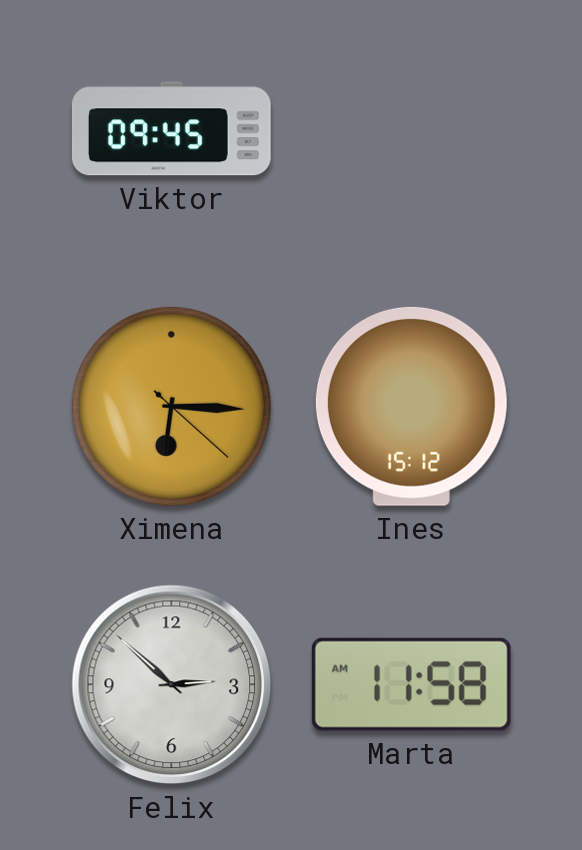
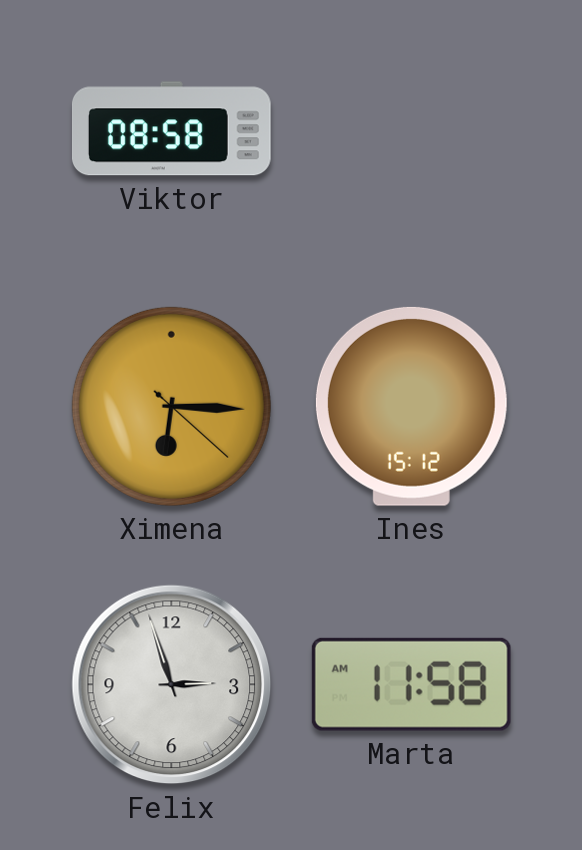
Viktor: 09:45 -> 08:58 (171, 129)
Felix: 2:52 -> 2:57 (172, 685)
